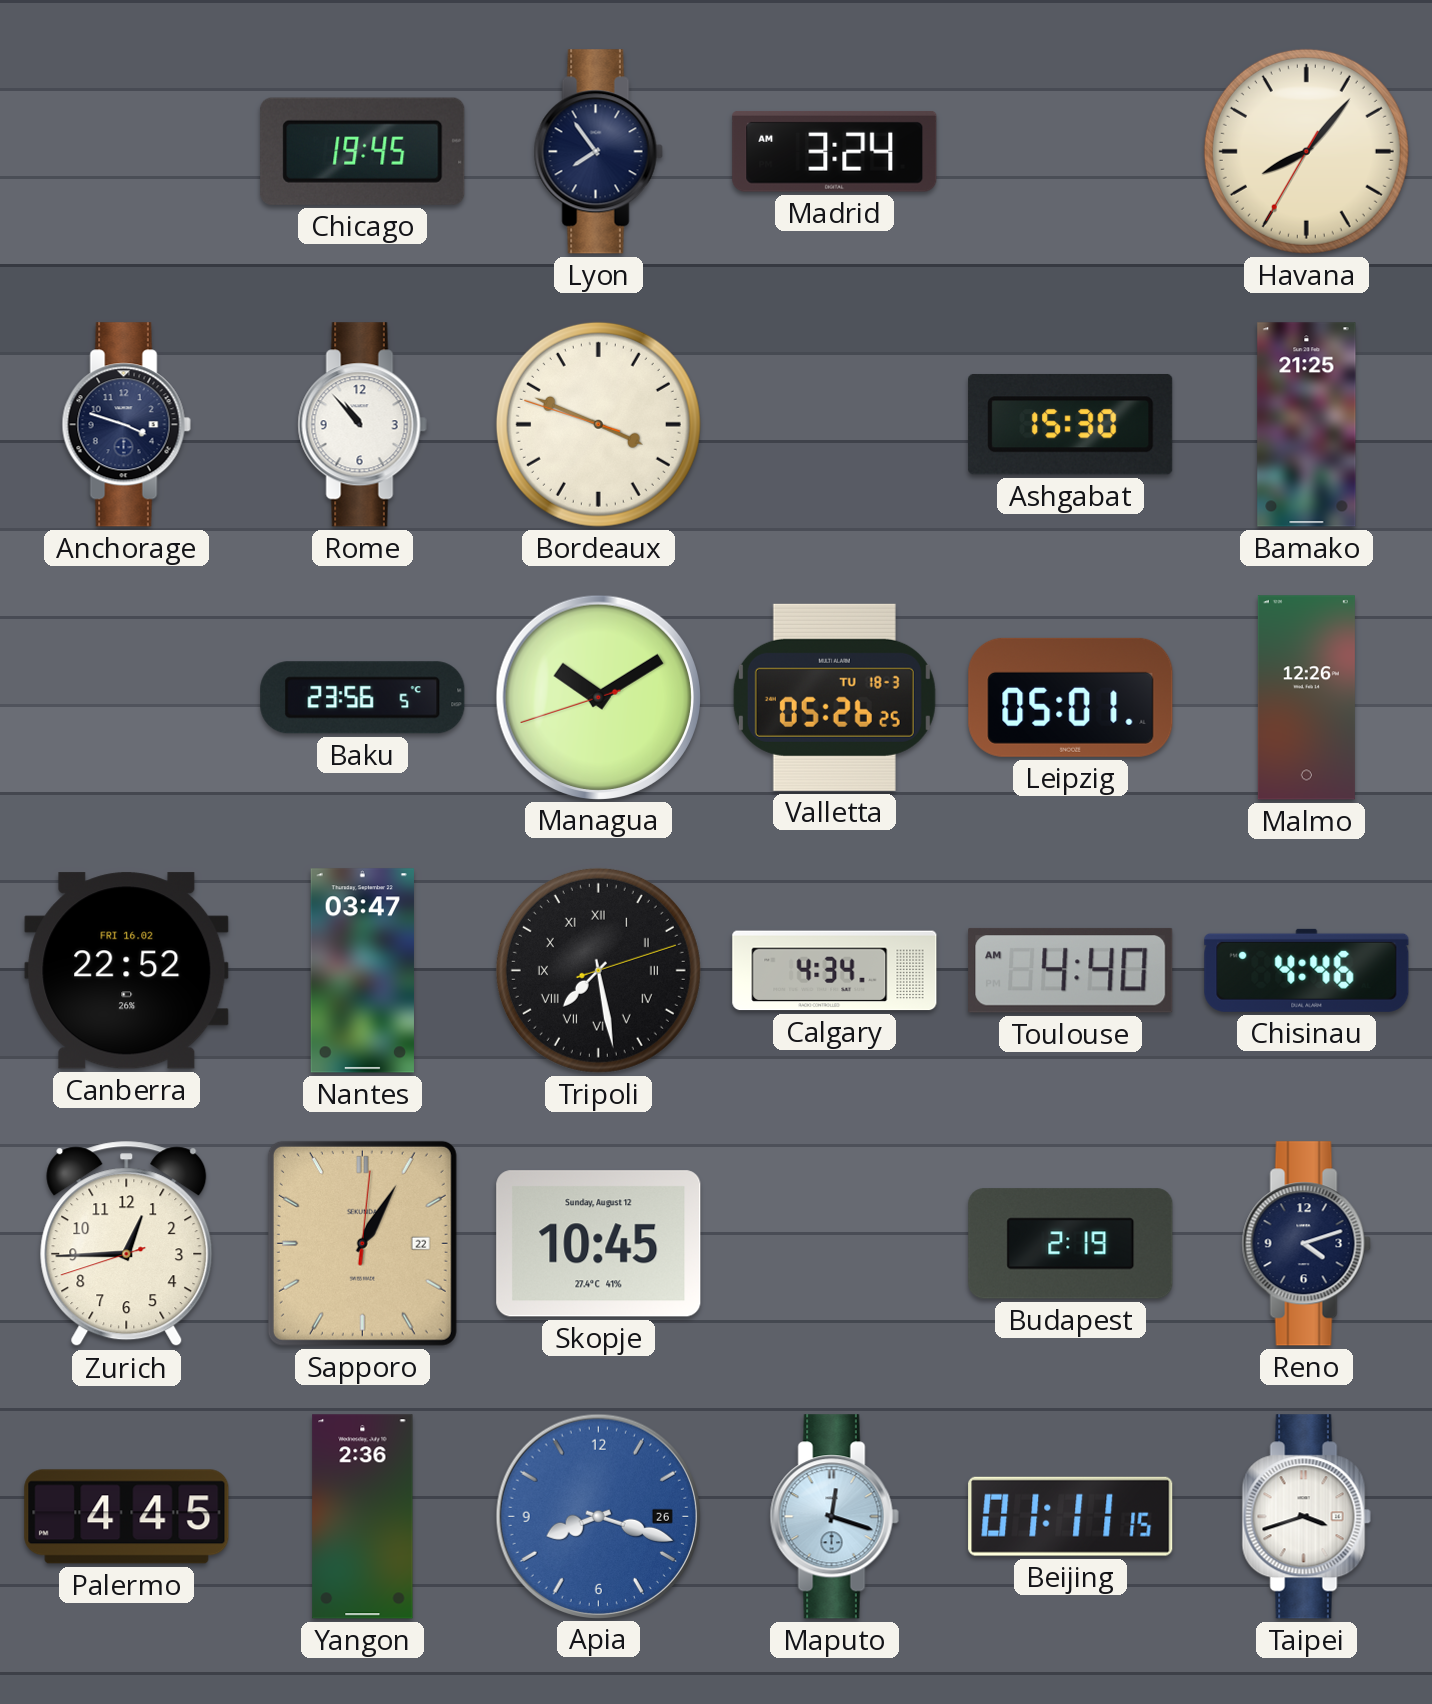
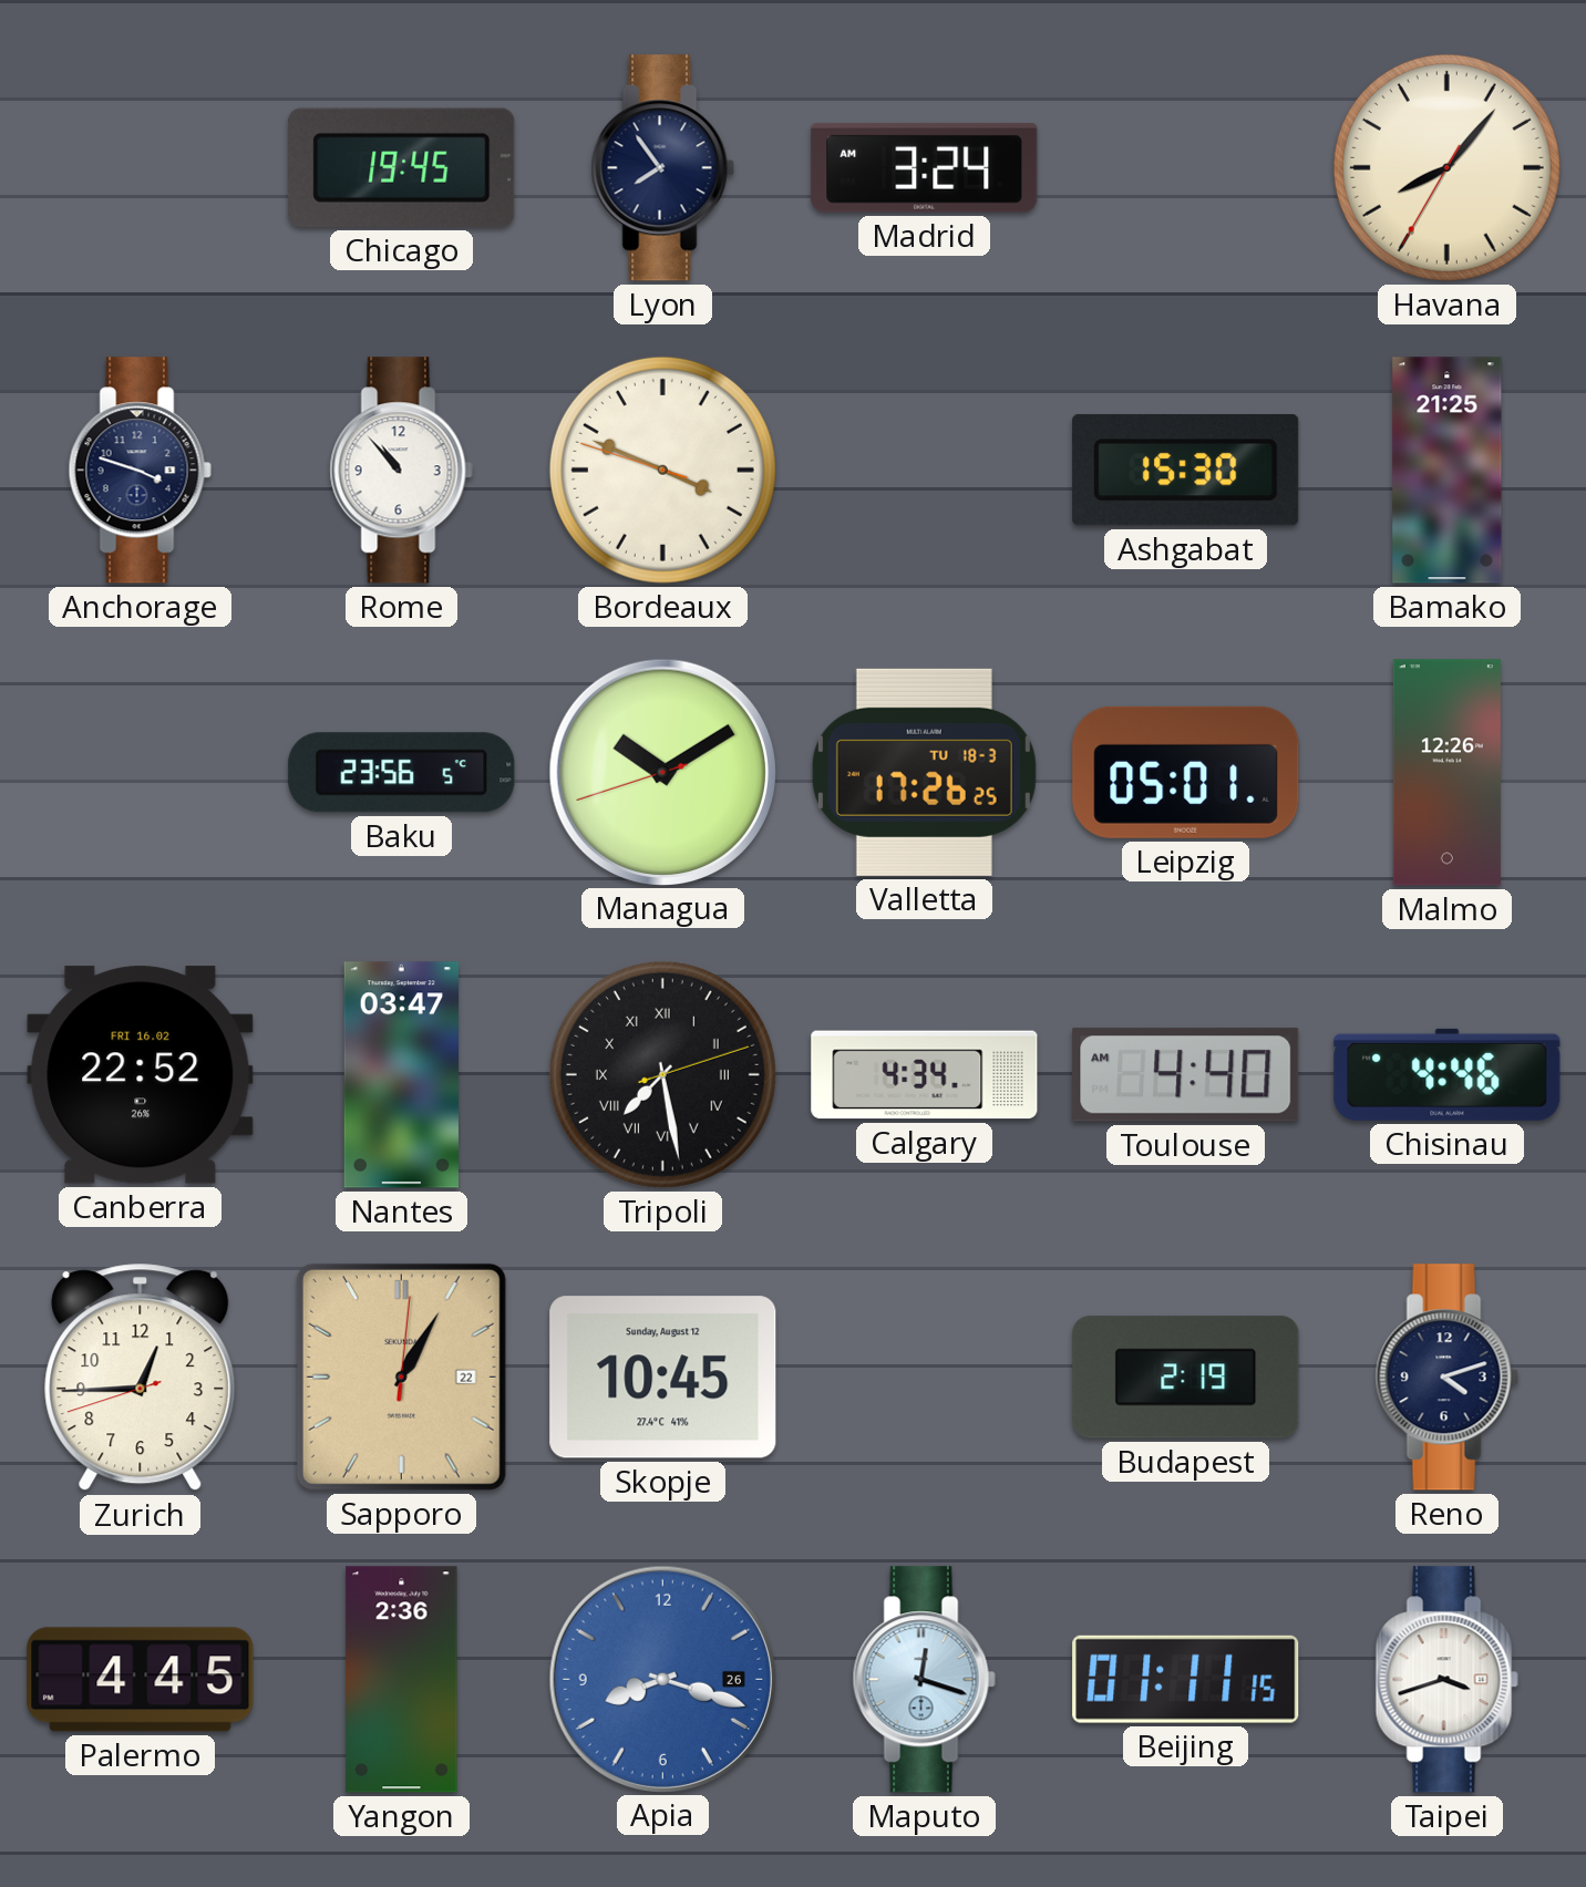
Valletta: 05:26 -> 17:26 (924, 772)
